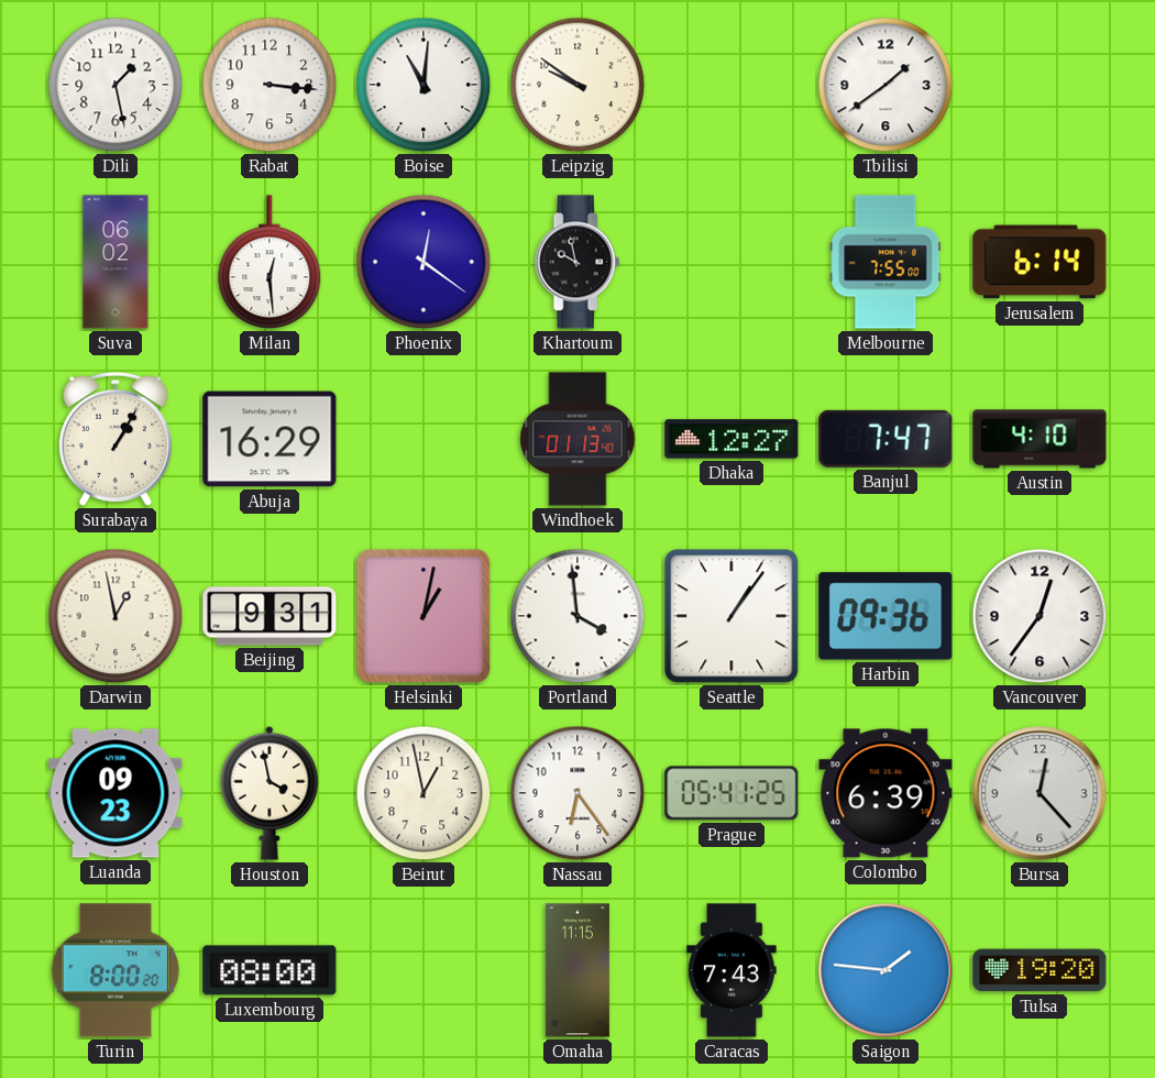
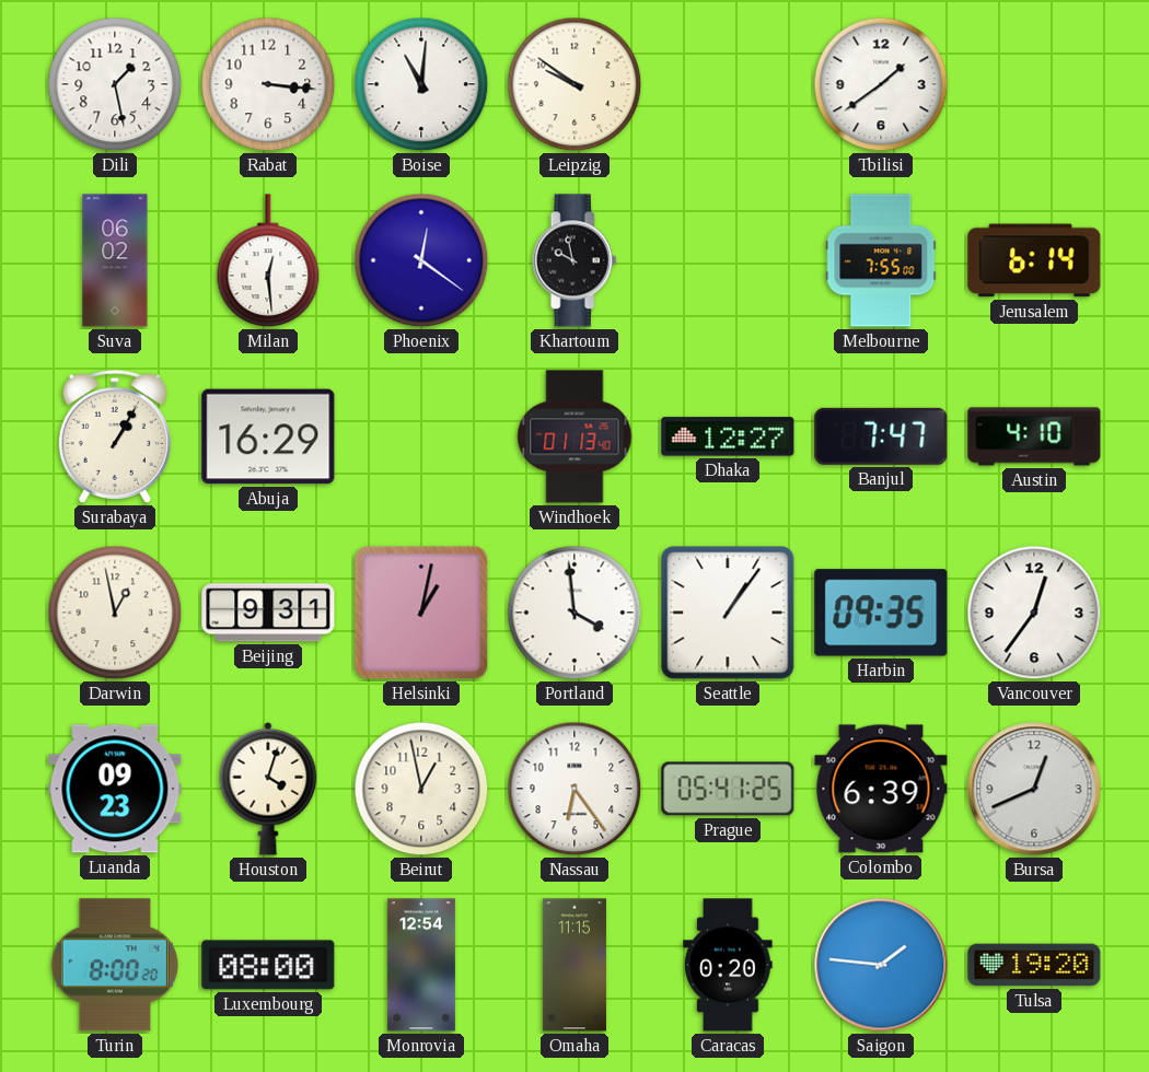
Harbin: 09:36 -> 09:35 (881, 613)
Houston: 3:58 -> 4:03 (268, 789)
Bursa: 12:23 -> 12:41 (1034, 789)
Monrovia: none -> 12:54 (421, 965)
Caracas: 7:43 -> 0:20 (728, 965)
